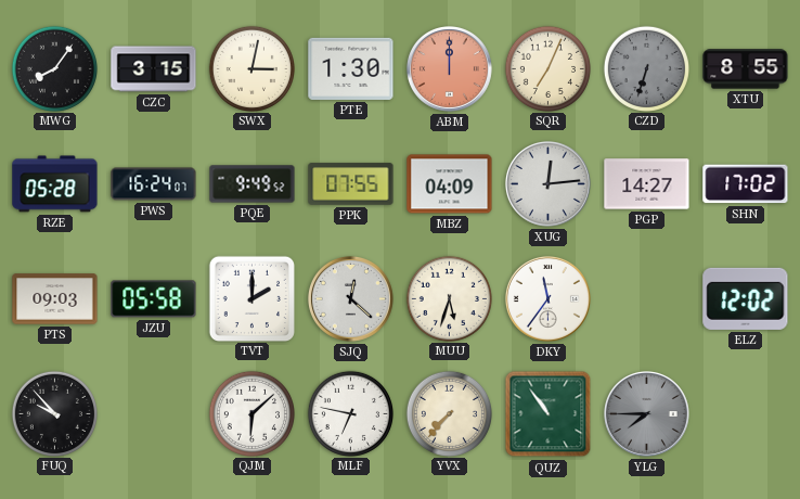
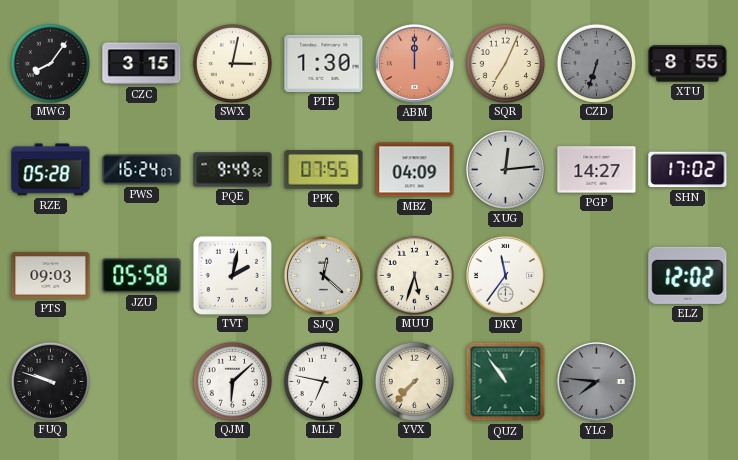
TVT: 2:00 -> 2:02 (232, 275)
FUQ: 9:53 -> 9:48 (50, 381)
YLG: 7:45 -> 7:46 (596, 381)
